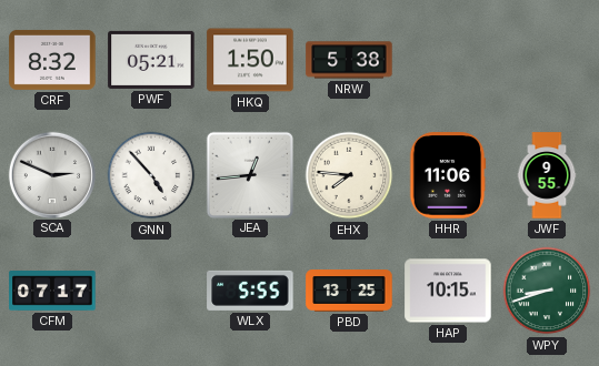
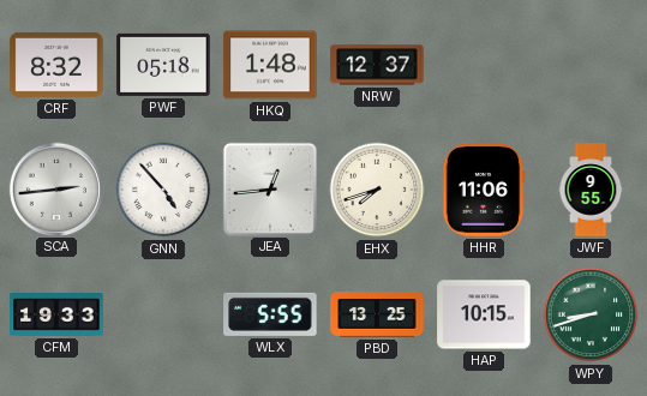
PWF: 05:21 -> 05:18 (163, 65)
HKQ: 1:50 -> 1:48 (270, 65)
NRW: 5:38 -> 12:37 (377, 65)
SCA: 2:49 -> 2:44 (55, 188)
EHX: 7:46 -> 7:42 (377, 190)
CFM: 07:17 -> 19:33 (56, 314)
